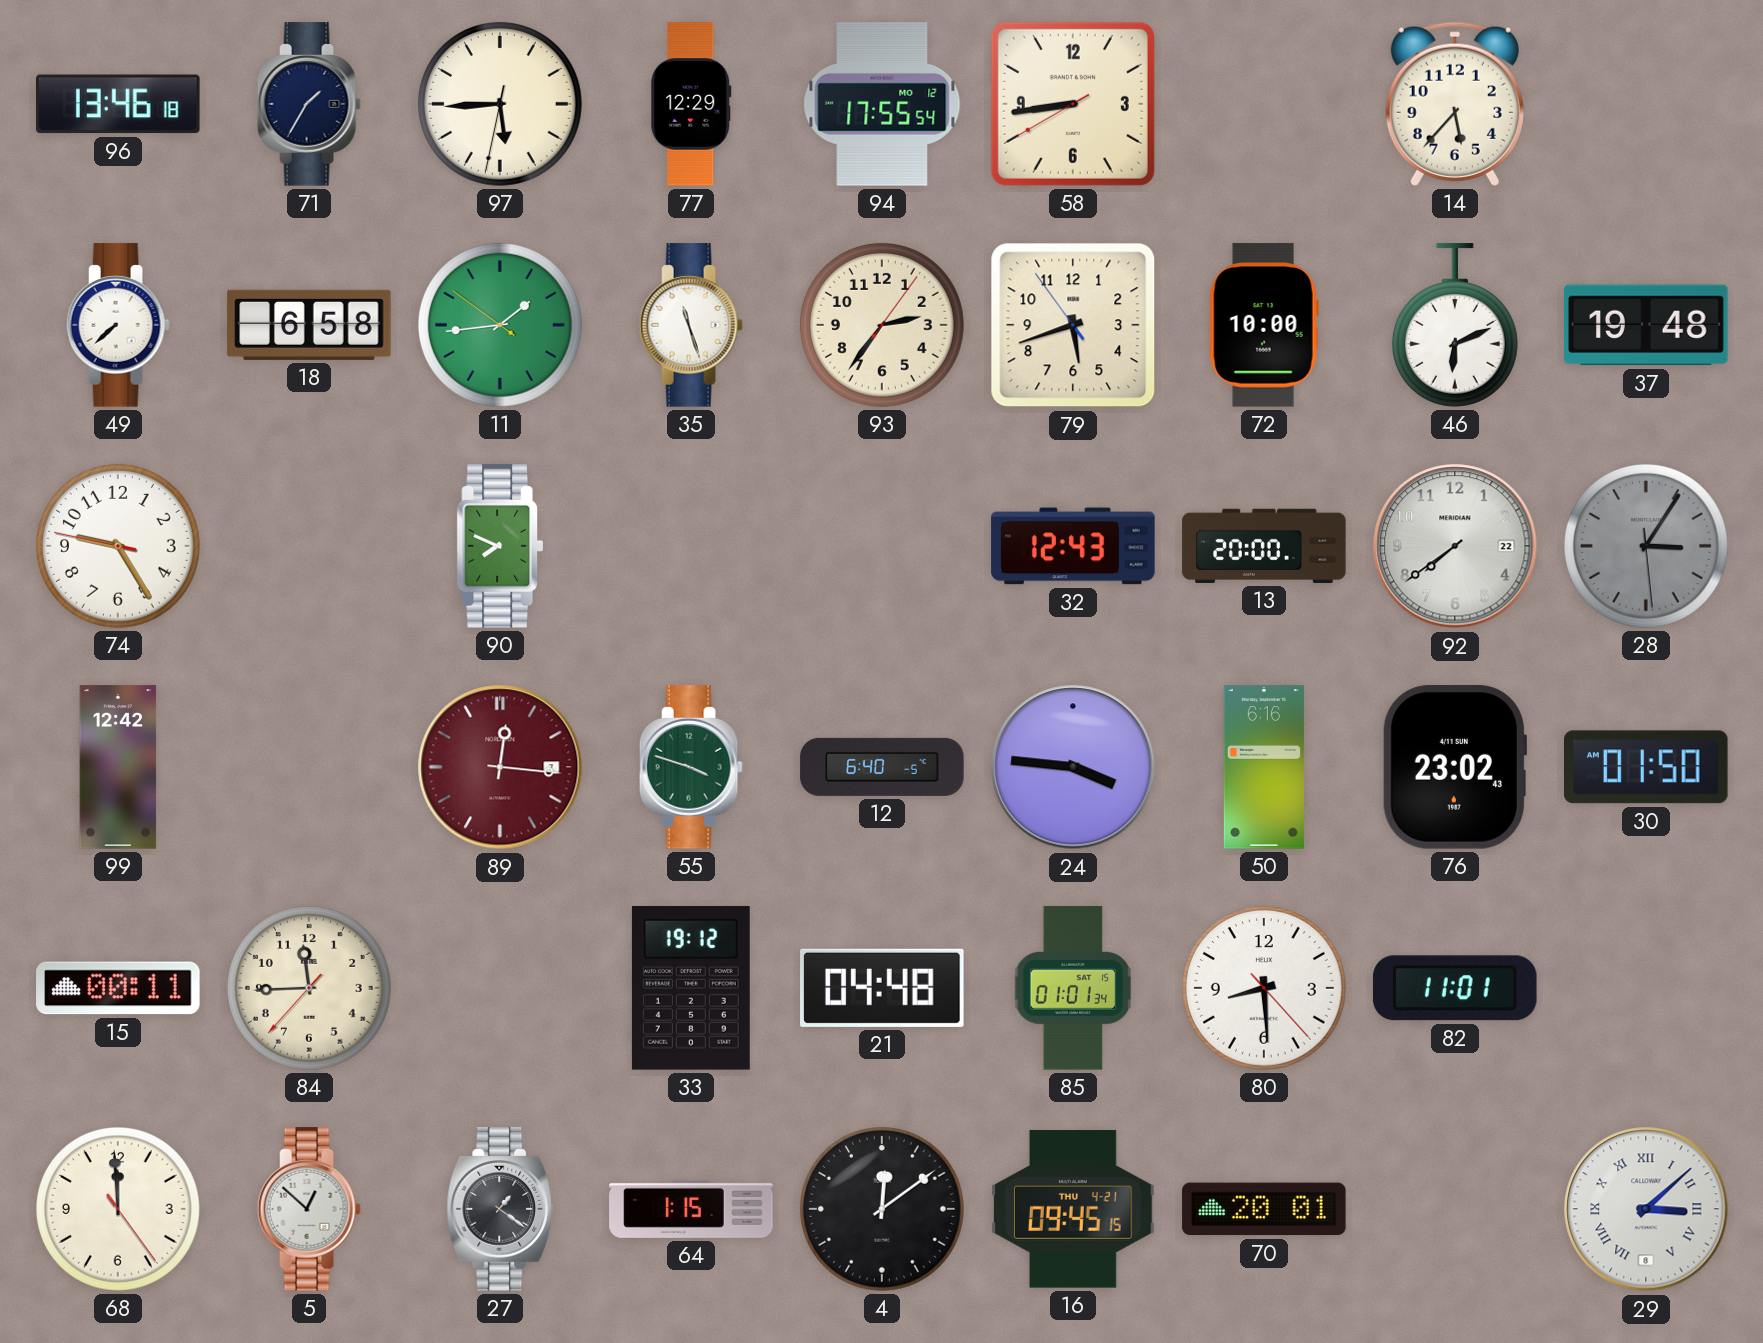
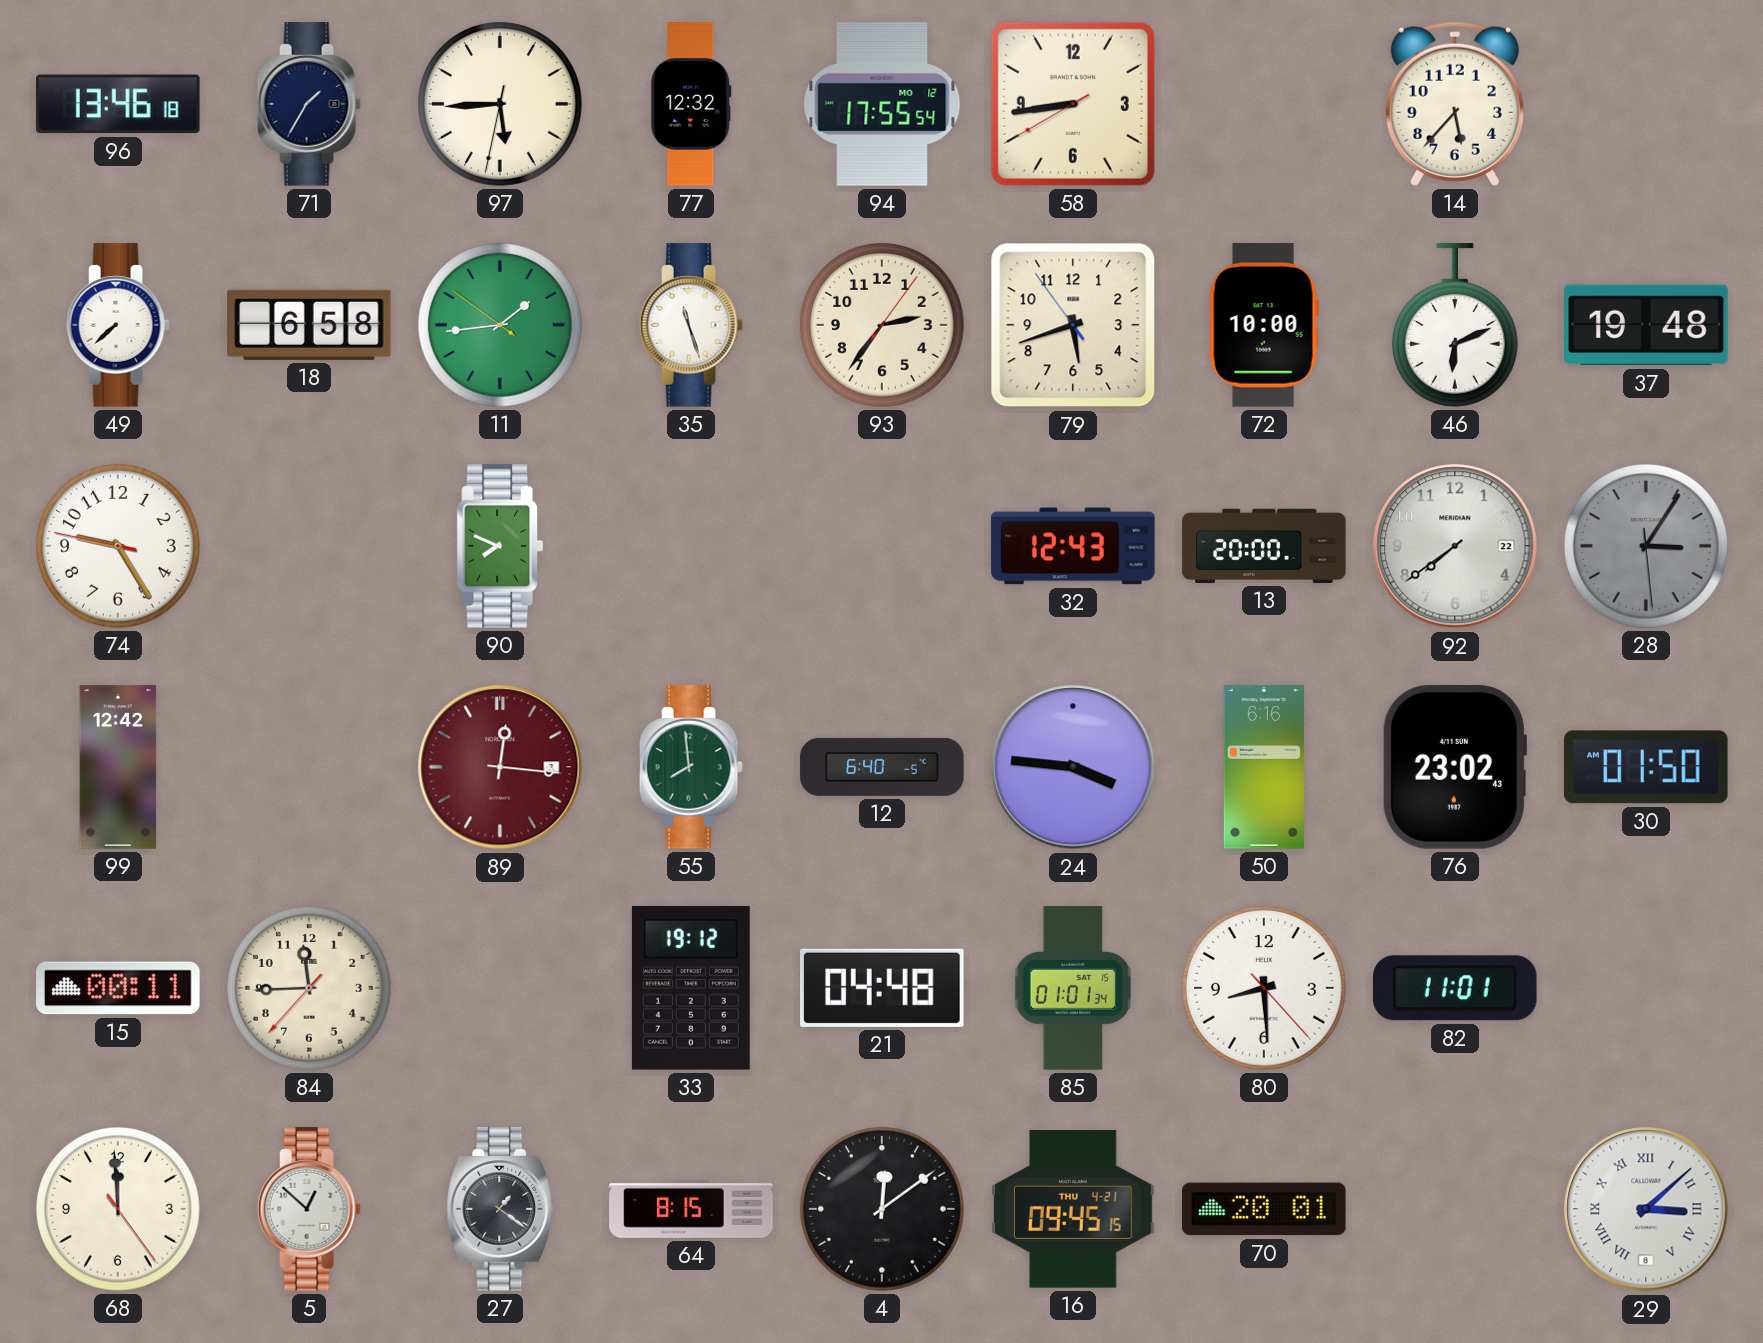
77: 12:29 -> 12:32 (691, 104)
55: 3:48 -> 7:59 (691, 767)
64: 1:15 -> 8:15 (691, 1209)
